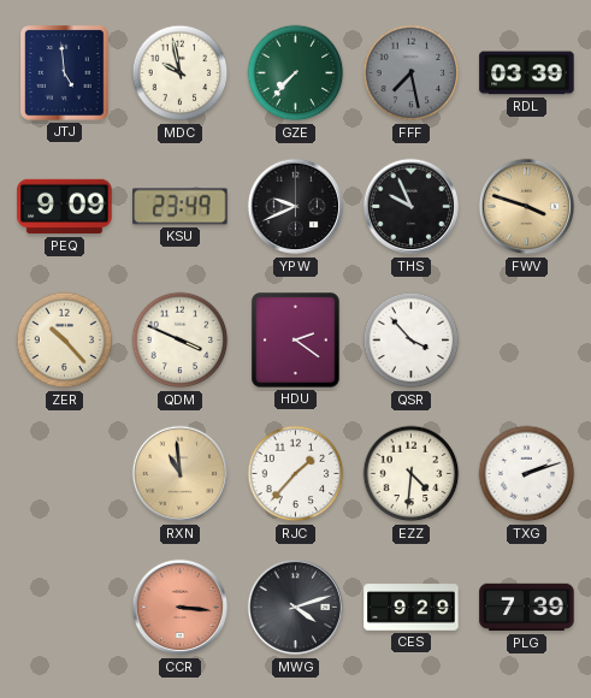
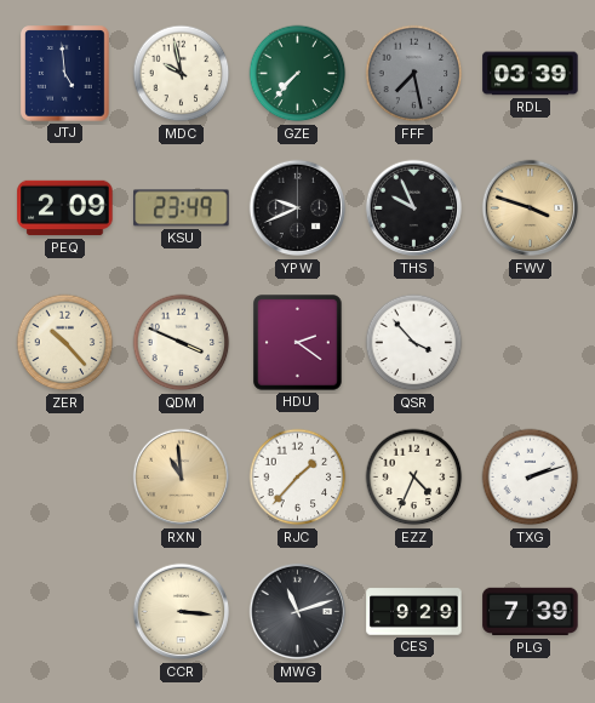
PEQ: 9:09 -> 2:09 (65, 208)
EZZ: 4:31 -> 4:34 (414, 478)
CCR dial: salmon -> cream (182, 612)
MWG: 4:12 -> 11:12 (298, 612)
